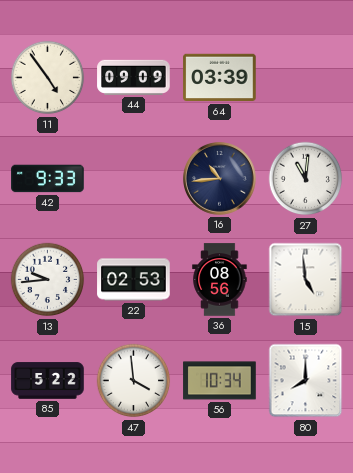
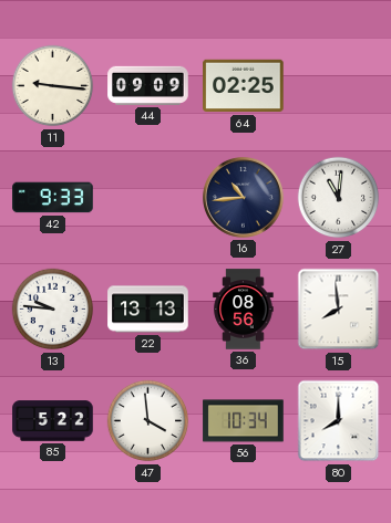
11: 4:54 -> 9:16 (53, 86)
64: 03:39 -> 02:25 (244, 86)
13: 9:44 -> 9:46 (53, 310)
22: 02:53 -> 13:13 (148, 310)
15: 4:59 -> 7:59 (339, 310)
